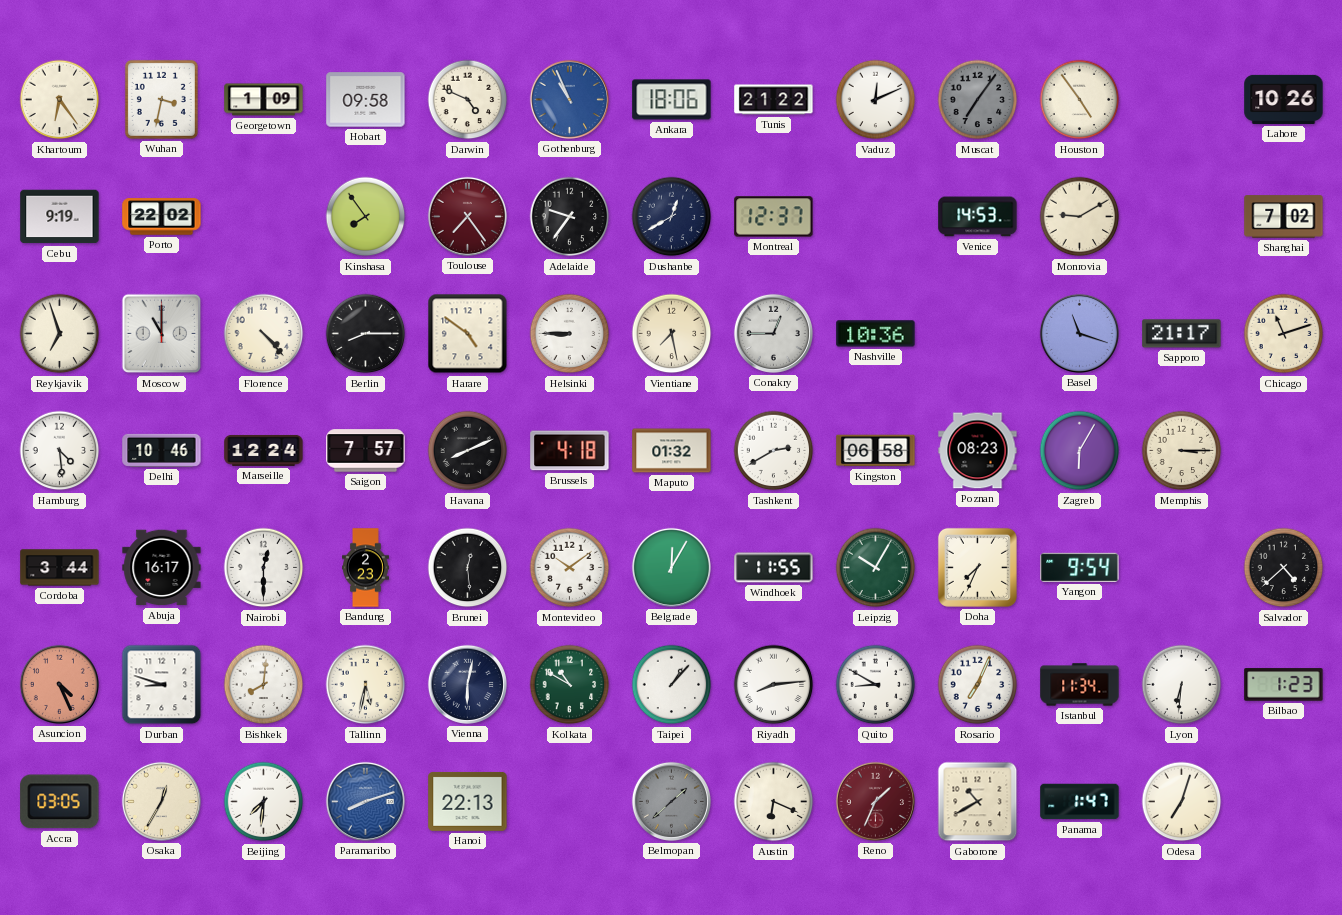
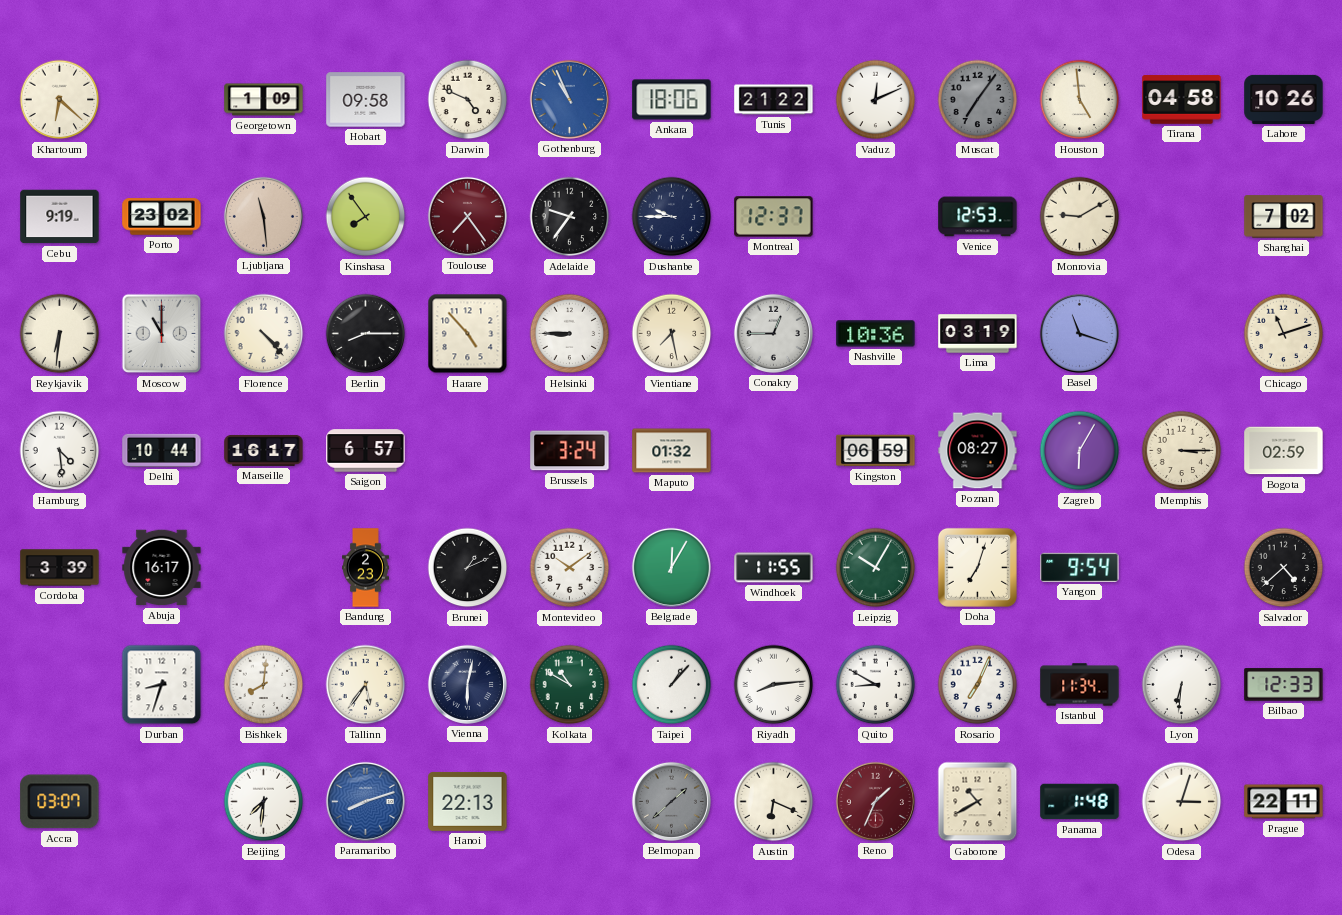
Khartoum: 6:24 -> 6:22 (60, 100)
Wuhan: 3:32 -> none (161, 99)
Houston: 4:54 -> 4:59 (1080, 100)
Tirana: none -> 04:58 (1182, 100)
Porto: 22:02 -> 23:02 (162, 217)
Ljubljana: none -> 11:29 (263, 216)
Dushanbe: 12:40 -> 9:45 (672, 217)
Venice: 14:53 -> 12:53 (978, 217)
Reykjavik: 6:57 -> 6:31 (60, 334)
Harare: 4:51 -> 4:53 (468, 334)
Lima: none -> 03:19 (978, 334)
Sapporo: 21:17 -> none (1182, 334)
Delhi: 10:46 -> 10:44 (162, 450)
Marseille: 12:24 -> 16:17 (264, 450)
Saigon: 7:57 -> 6:57 (366, 451)
Havana: 8:11 -> none (468, 451)
Brussels: 4:18 -> 3:24 (570, 451)
Tashkent: 2:40 -> none (774, 451)
Kingston: 06:58 -> 06:59 (876, 451)
Poznan: 08:23 -> 08:27 (978, 451)
Bogota: none -> 02:59 (1284, 451)
Cordoba: 3:44 -> 3:39 (60, 568)
Nairobi: 12:30 -> none (264, 568)
Brunei: 12:29 -> 1:11 (468, 568)
Doha: 7:34 -> 7:03 (977, 567)
Asuncion: 4:26 -> none (59, 684)
Durban: 8:48 -> 8:33 (162, 685)
Tallinn: 5:32 -> 5:36 (366, 685)
Bilbao: 1:23 -> 12:33 (1284, 685)
Accra: 03:05 -> 03:07 (60, 802)
Osaka: 12:35 -> none (161, 801)
Panama: 1:47 -> 1:48 (1080, 802)
Odesa: 7:03 -> 3:03 (1182, 802)
Prague: none -> 22:11 (1284, 802)
